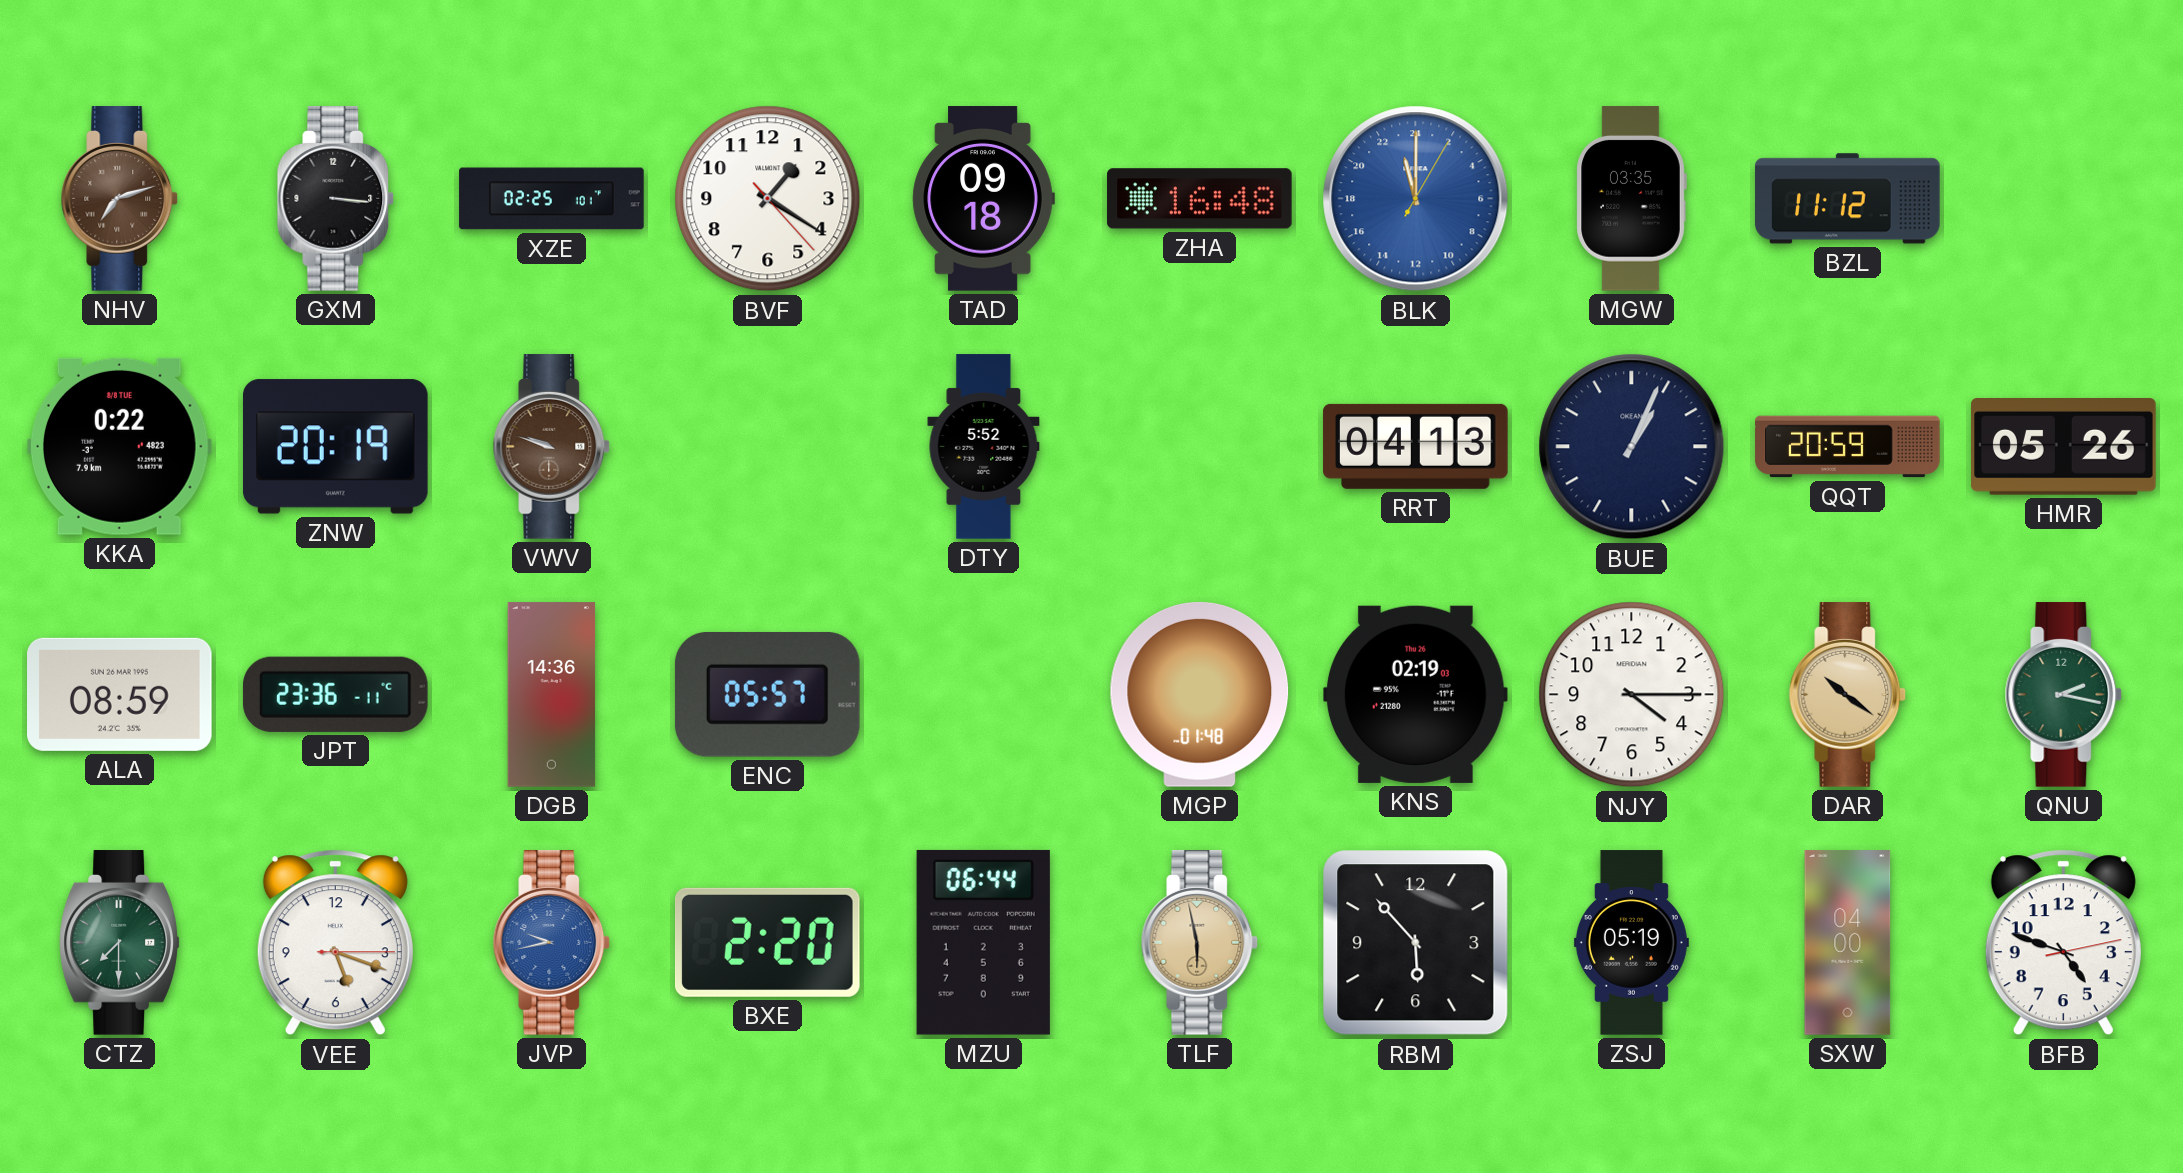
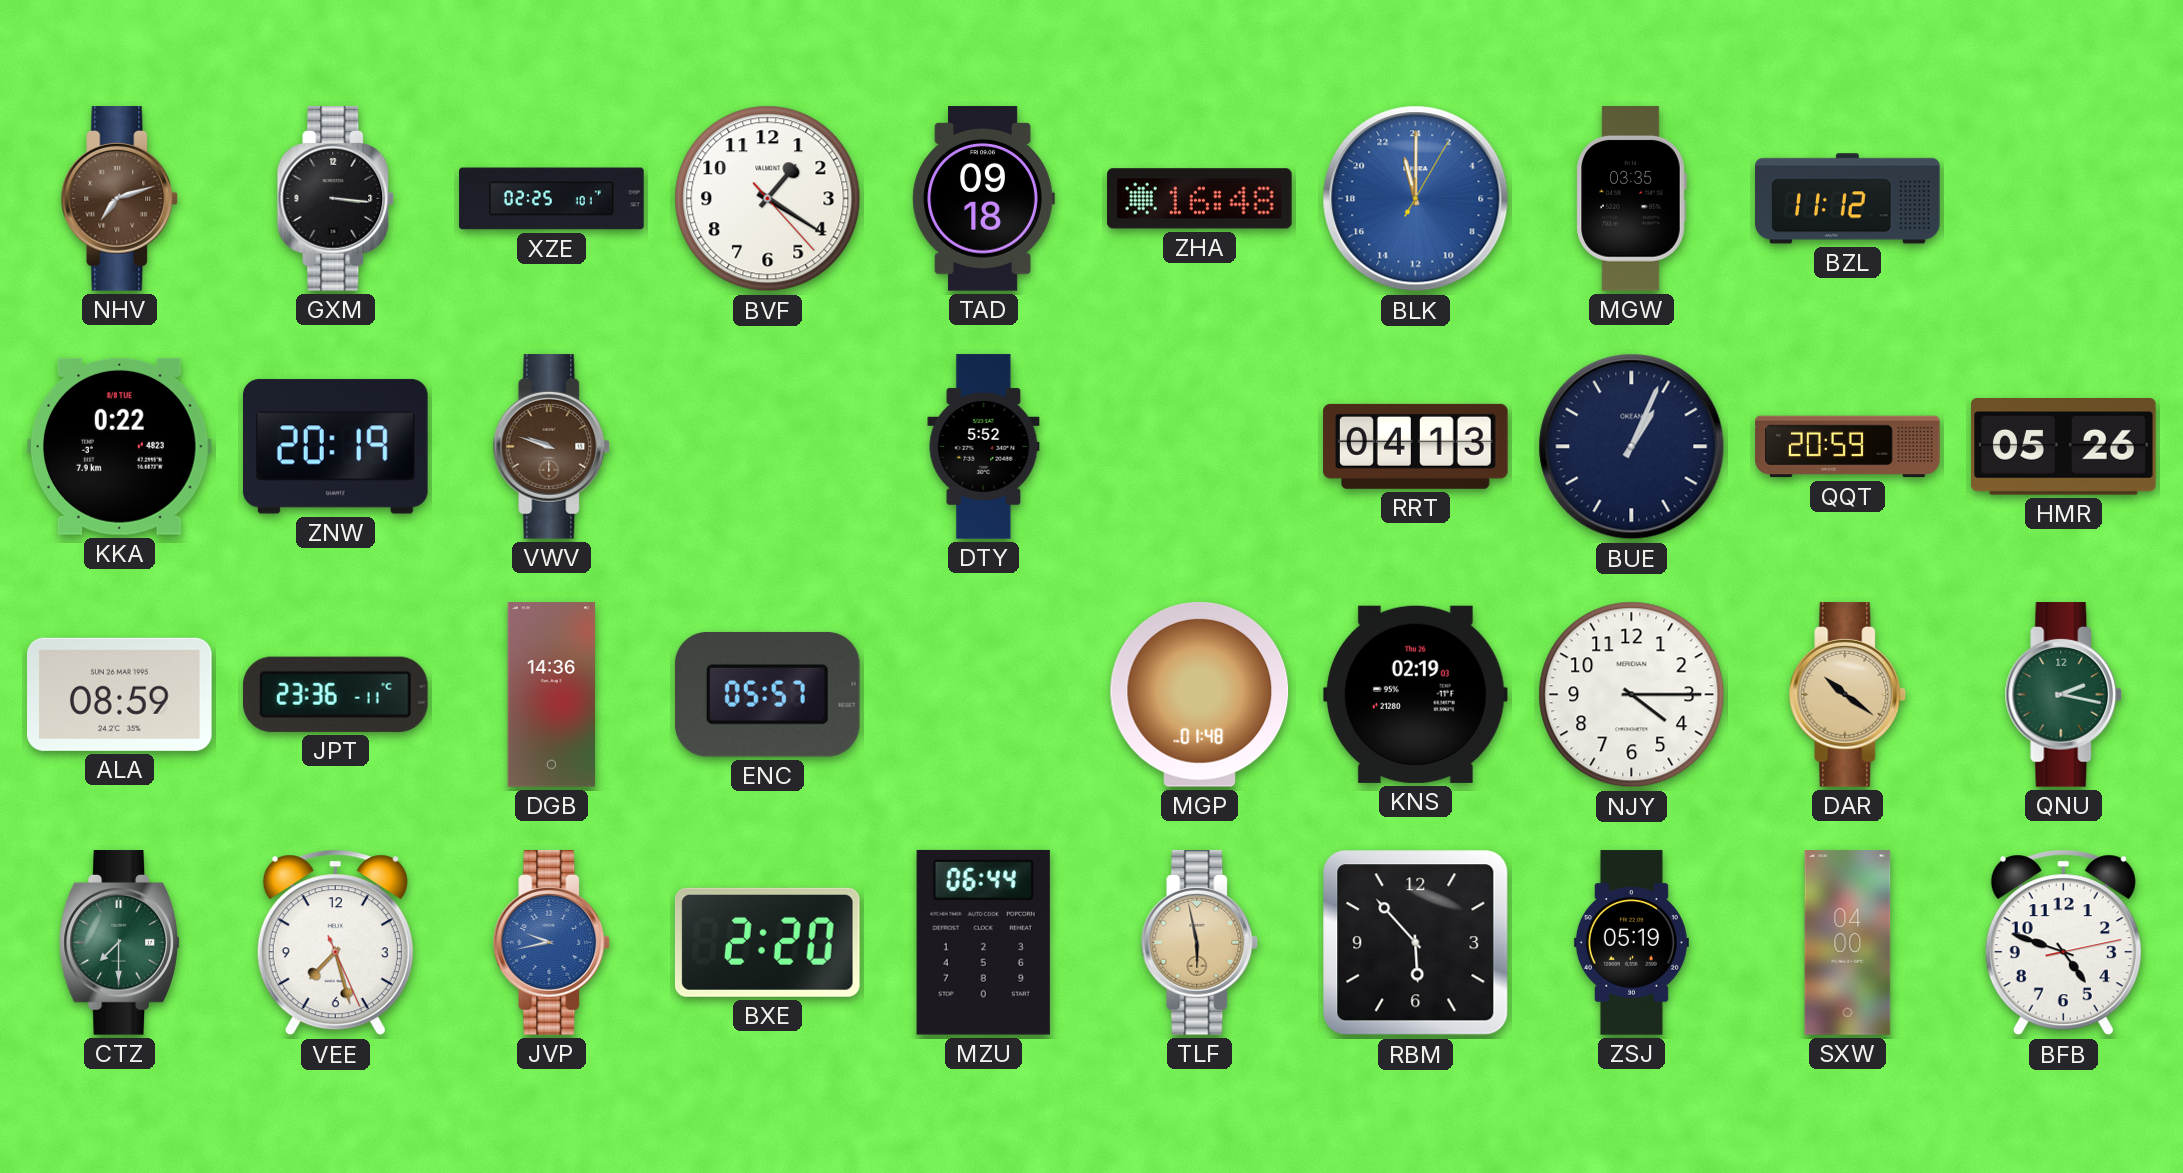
VEE: 5:18 -> 7:27 (335, 943)
